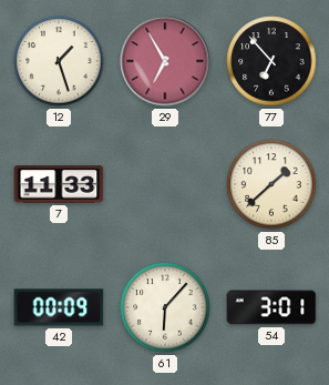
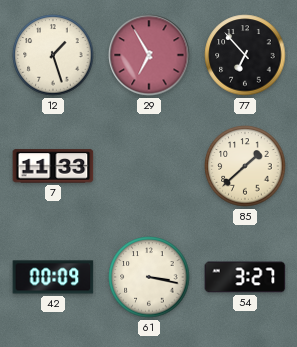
61: 6:07 -> 3:17 (149, 277)
54: 3:01 -> 3:27 (245, 277)
